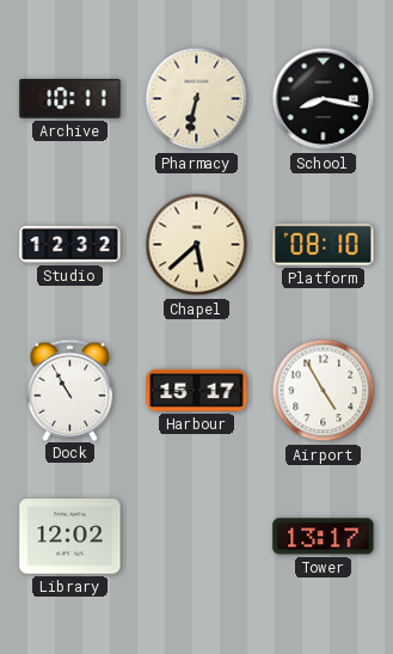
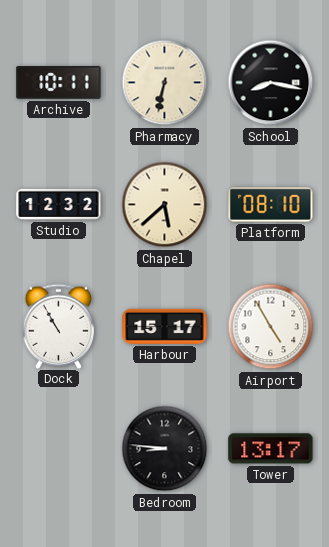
Library: 12:02 -> none (70, 537)
Bedroom: none -> 8:46 (165, 449)
